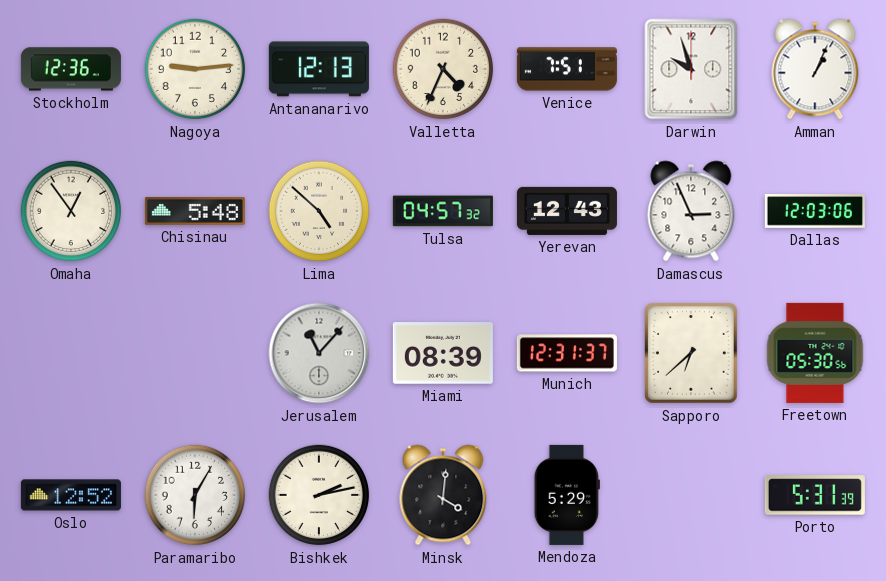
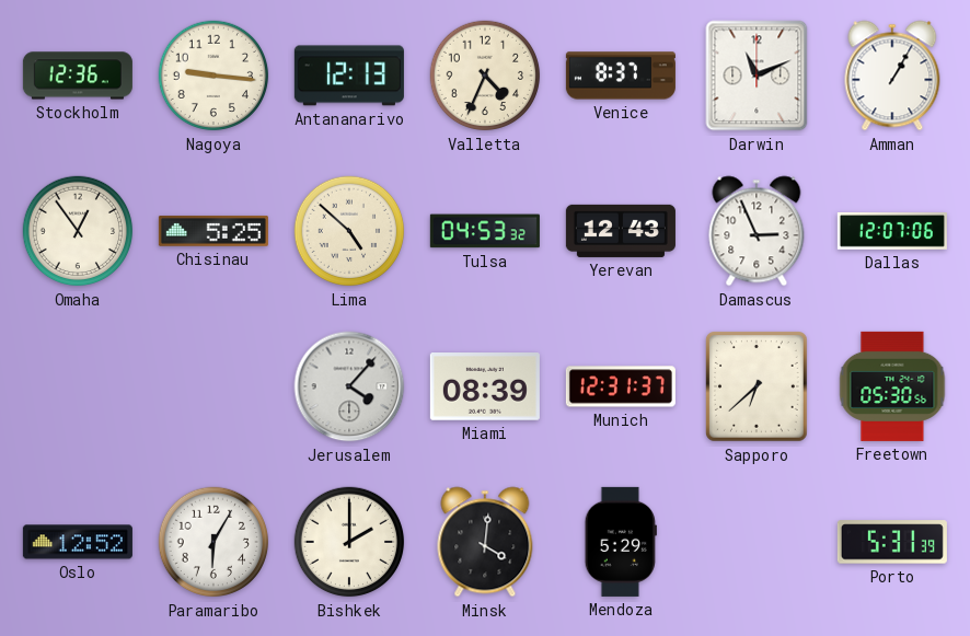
Nagoya: 9:14 -> 9:16 (213, 76)
Venice: 7:51 -> 8:37 (621, 76)
Darwin: 9:57 -> 11:11 (757, 76)
Amman: 1:04 -> 1:05 (892, 76)
Chisinau: 5:48 -> 5:25 (213, 231)
Tulsa: 04:57 -> 04:53 (485, 231)
Dallas: 12:03 -> 12:07 (892, 231)
Jerusalem: 11:07 -> 4:07 (349, 386)
Bishkek: 2:13 -> 2:00 (349, 542)
